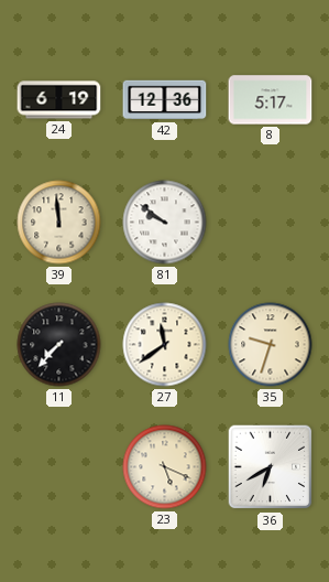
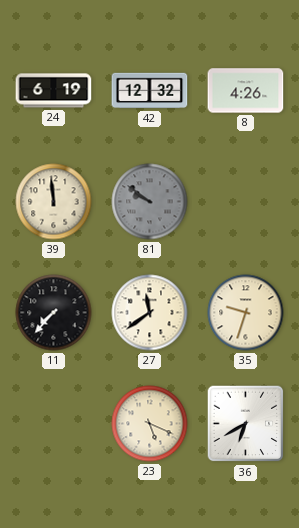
42: 12:36 -> 12:32 (150, 91)
8: 5:17 -> 4:26 (246, 91)
81 dial: white -> grey (150, 202)
